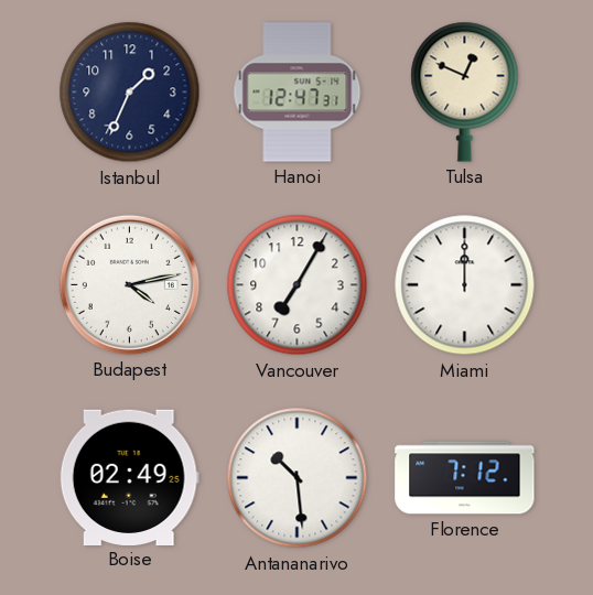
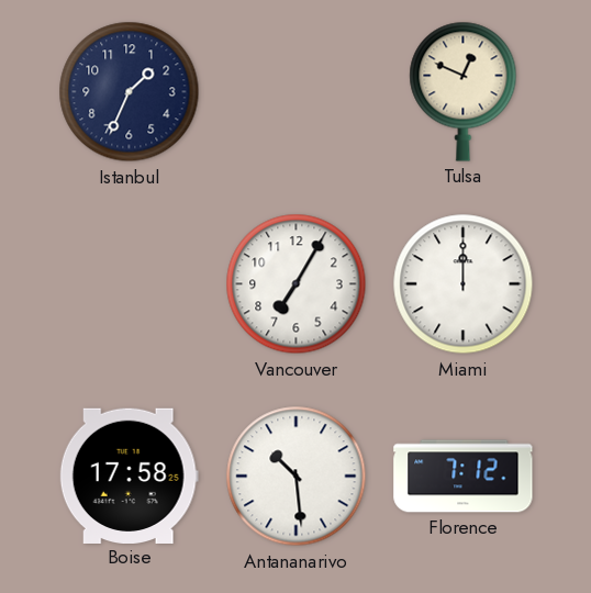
Hanoi: 12:47 -> none (298, 93)
Budapest: 4:13 -> none (129, 284)
Boise: 02:49 -> 17:58 (129, 475)
